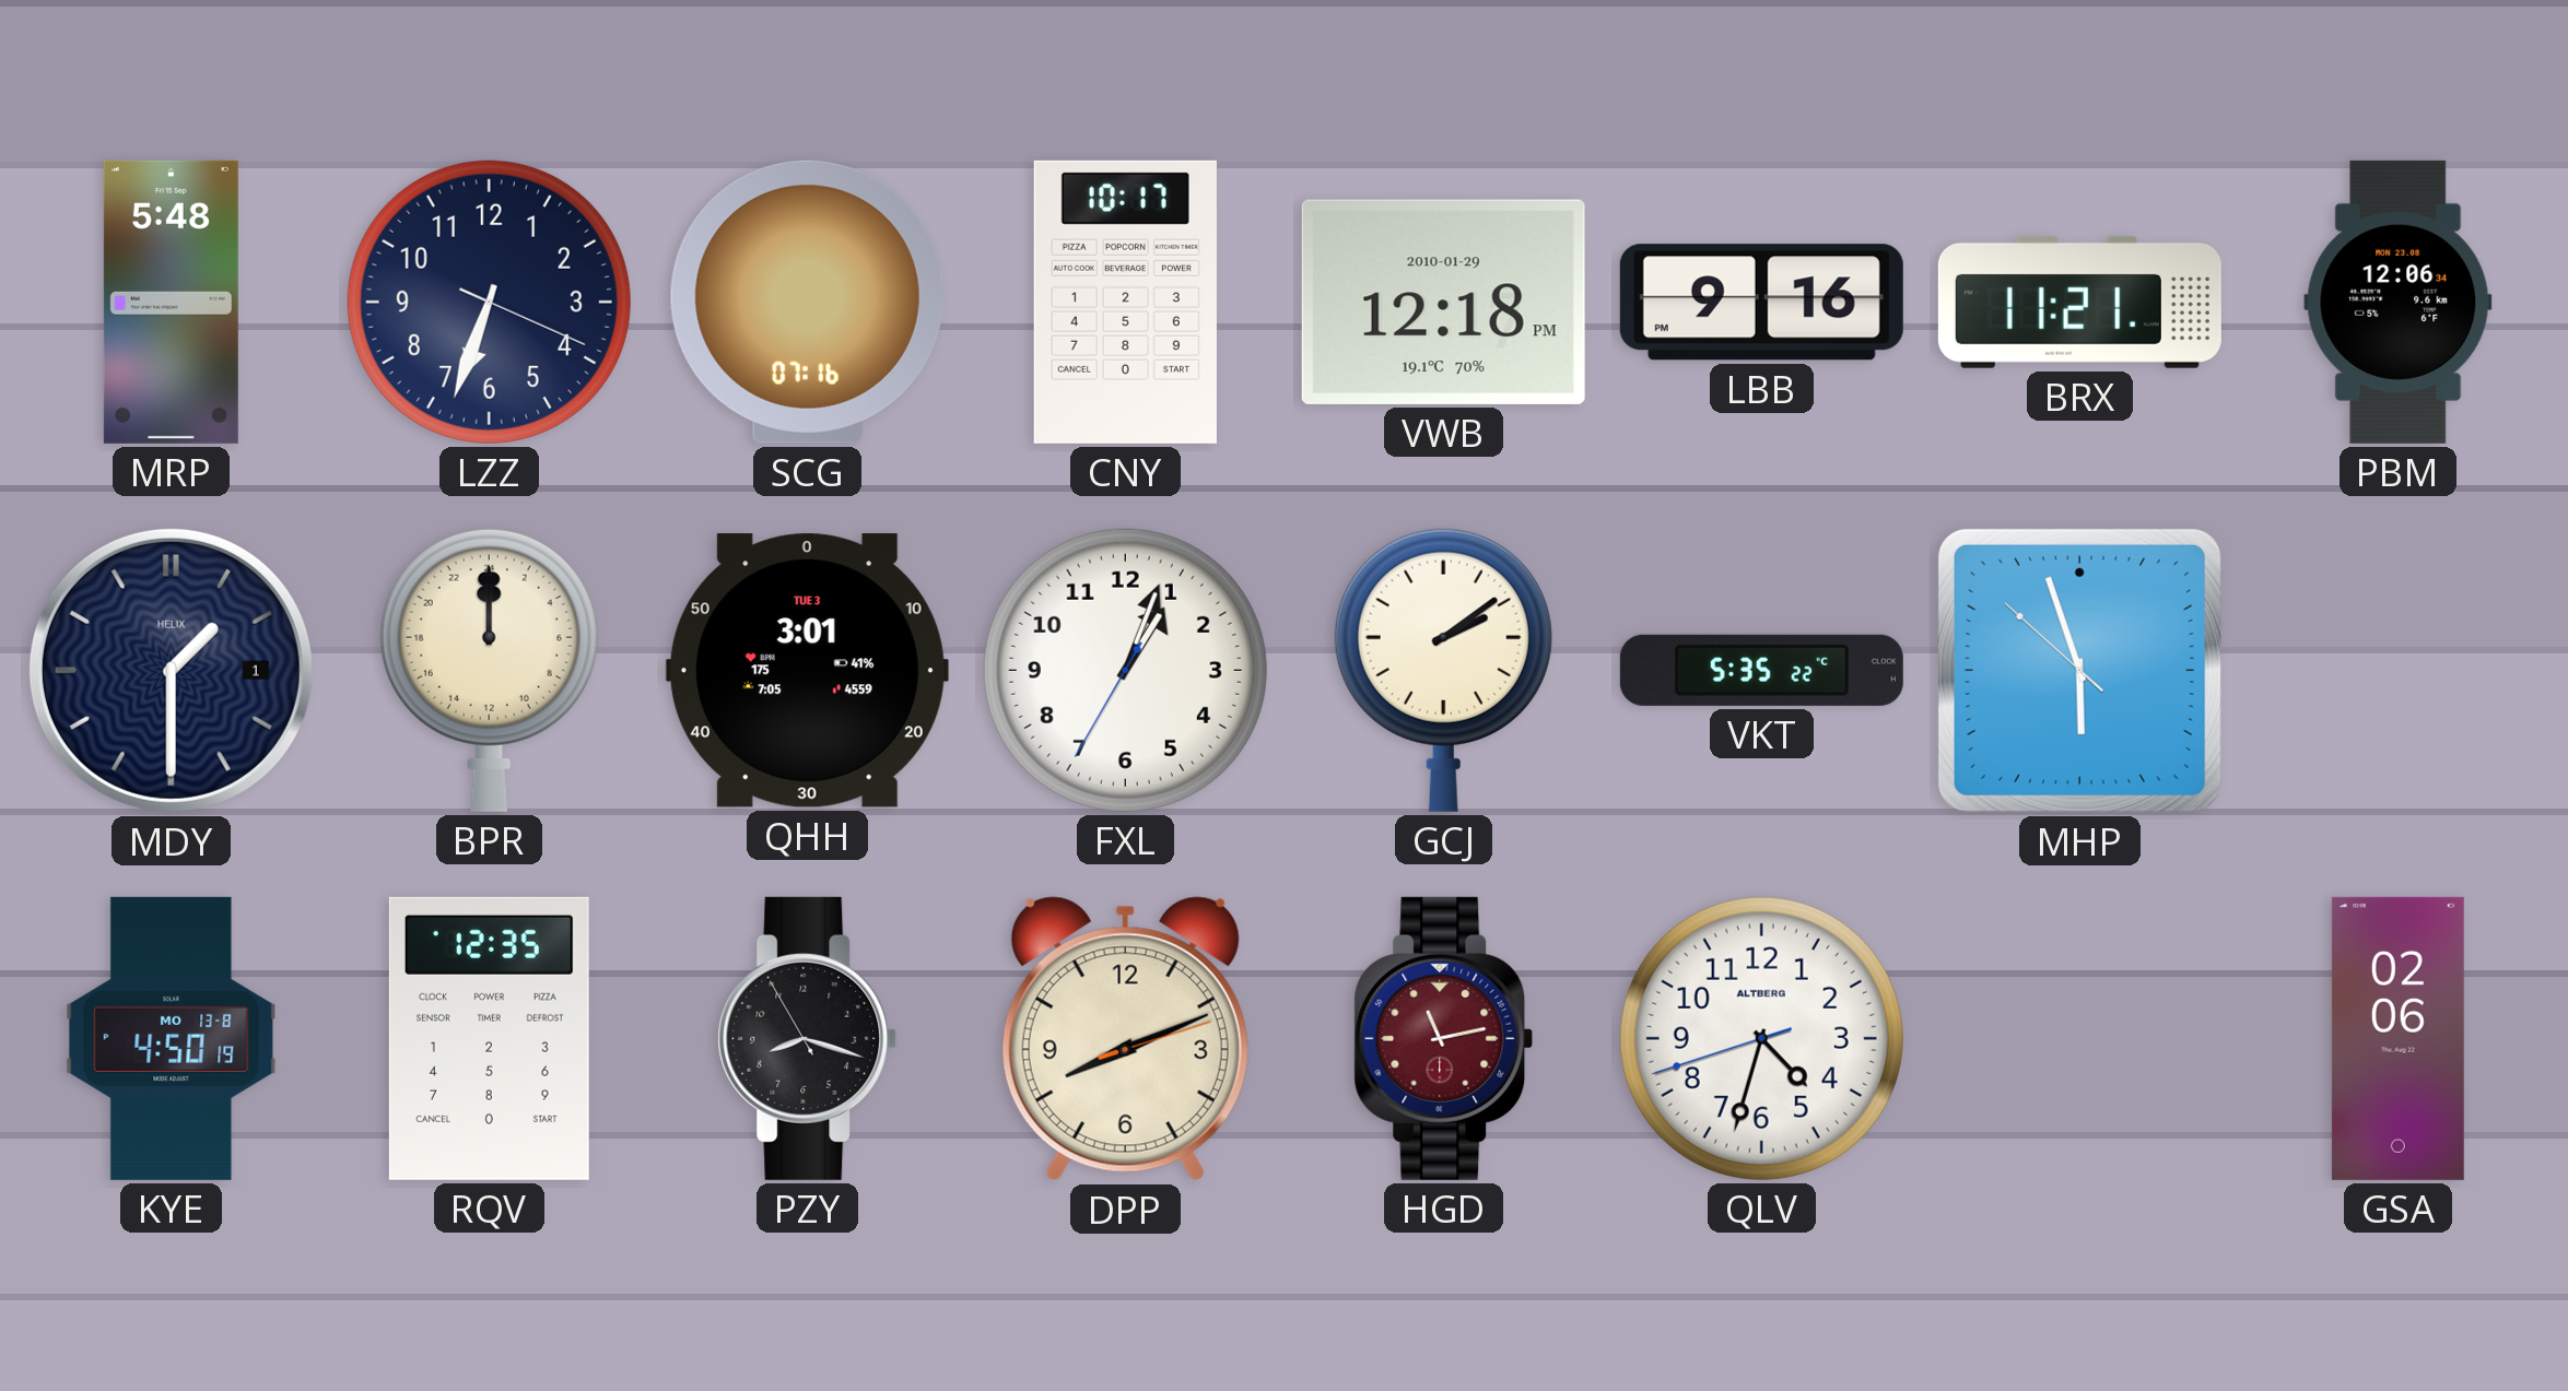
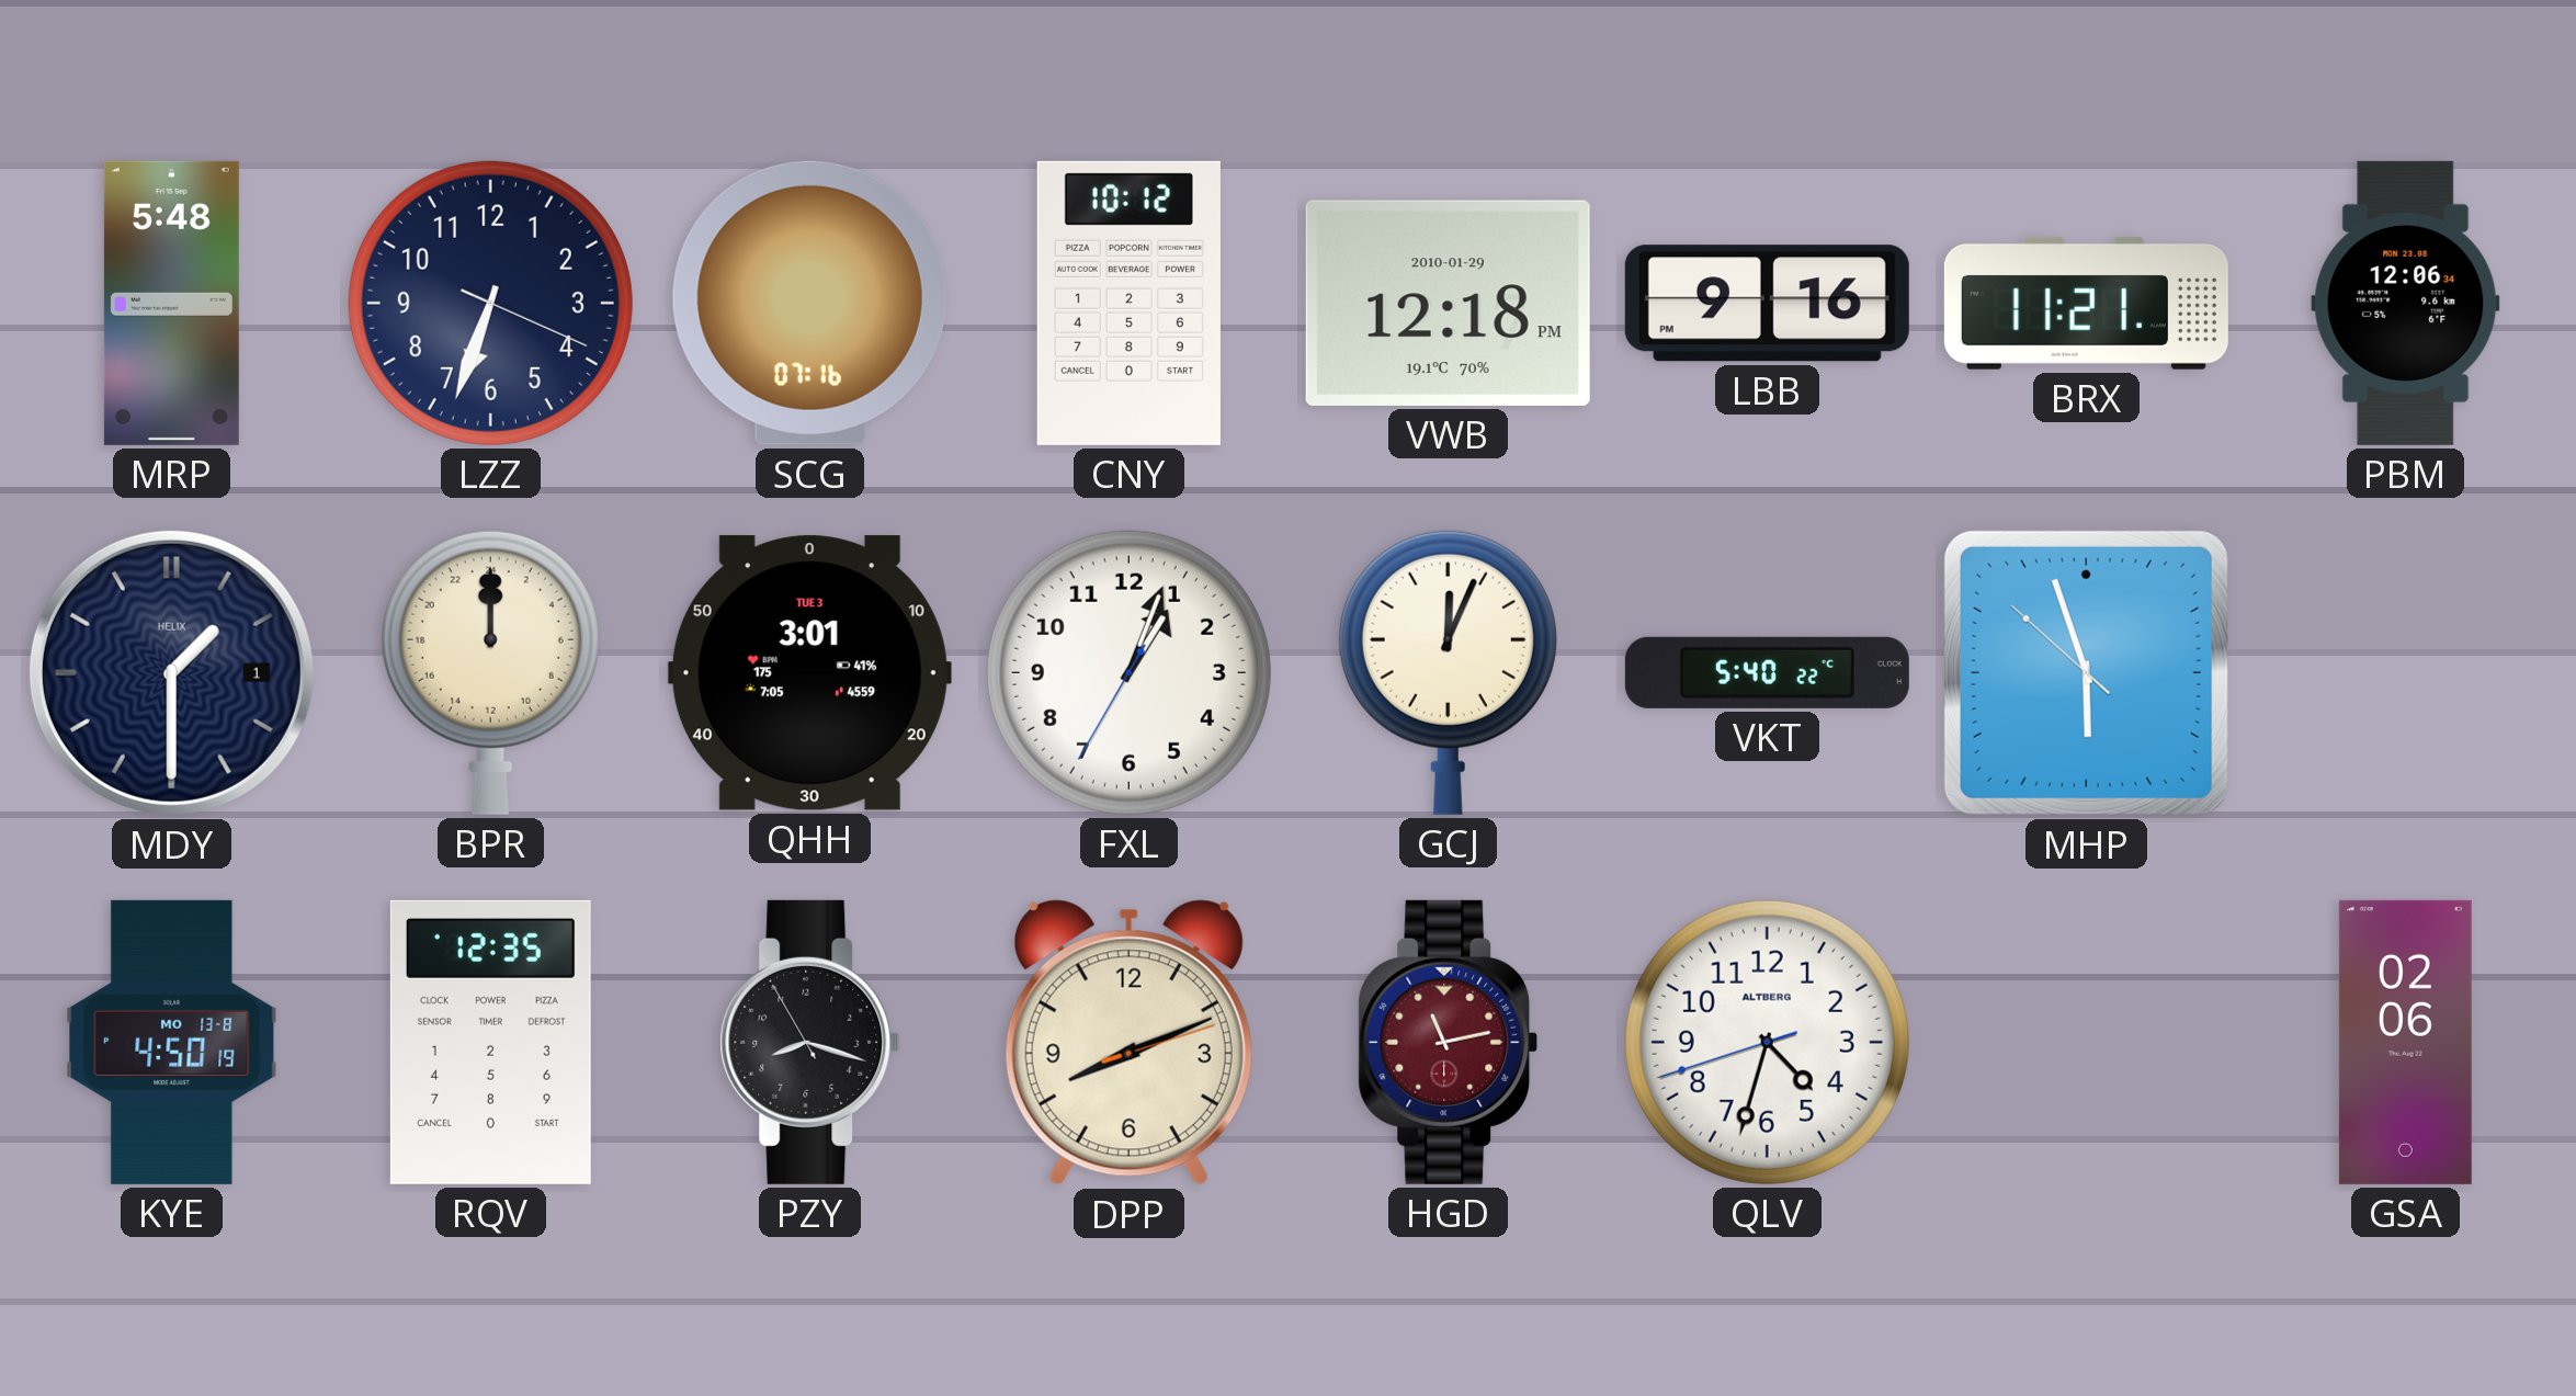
CNY: 10:17 -> 10:12 (1128, 303)
GCJ: 2:09 -> 12:04 (1448, 672)
VKT: 5:35 -> 5:40 (1767, 672)
